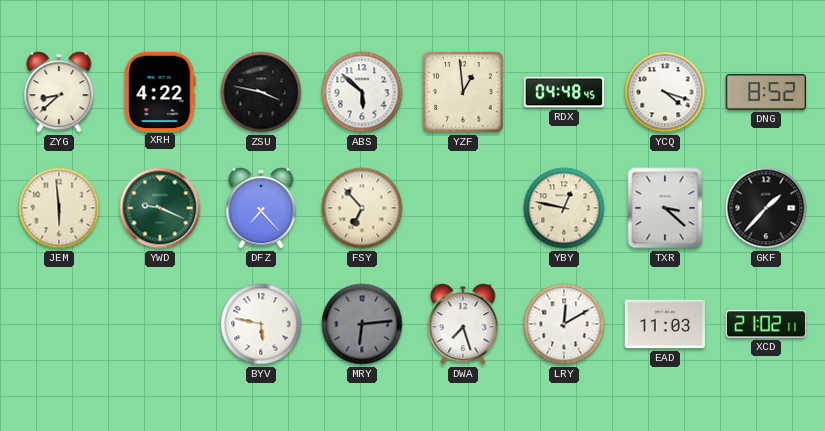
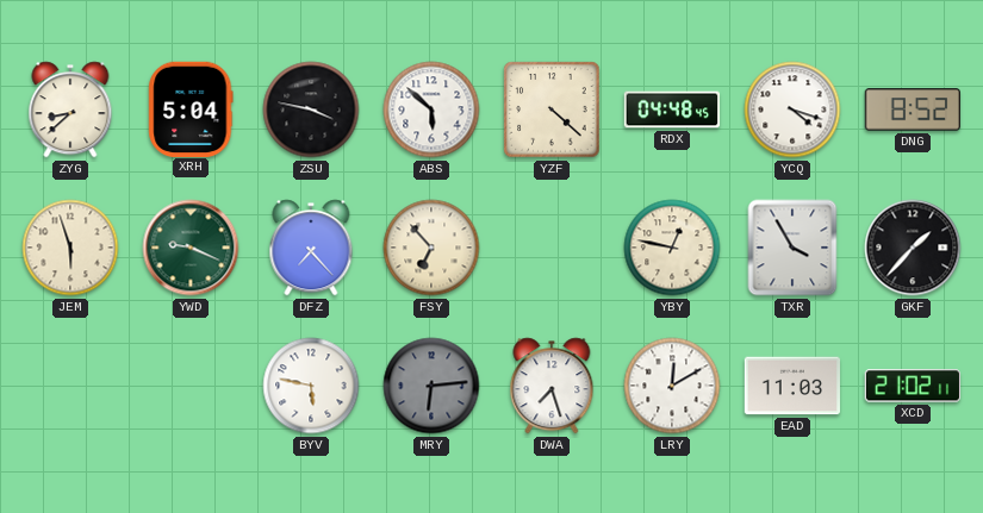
XRH: 4:22 -> 5:04 (191, 108)
YZF: 12:59 -> 4:22 (552, 110)
JEM: 5:59 -> 5:57 (70, 248)
TXR: 3:22 -> 3:55 (792, 248)
